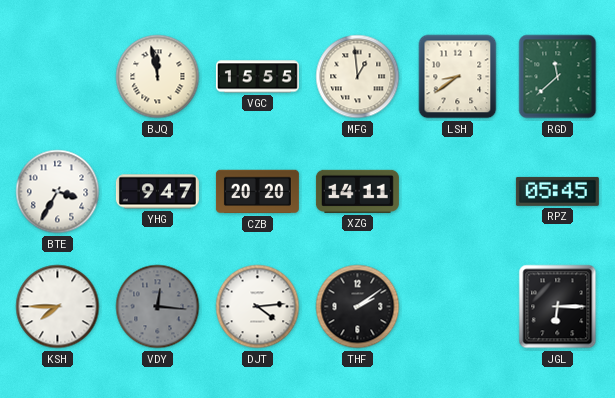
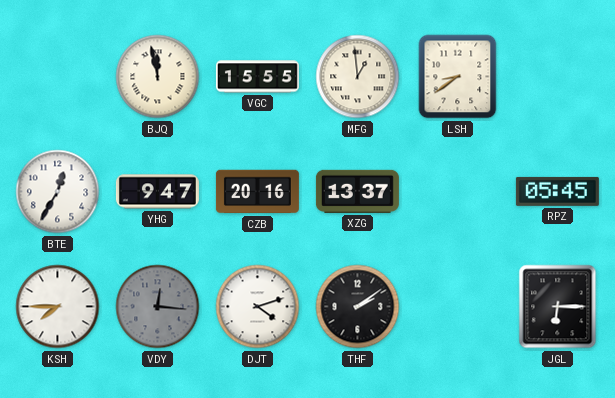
RGD: 11:38 -> none (558, 77)
BTE: 3:35 -> 12:35 (58, 192)
CZB: 20:20 -> 20:16 (257, 192)
XZG: 14:11 -> 13:37 (357, 191)
DJT: 4:14 -> 4:12 (258, 307)
